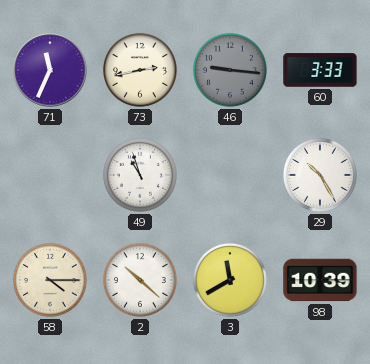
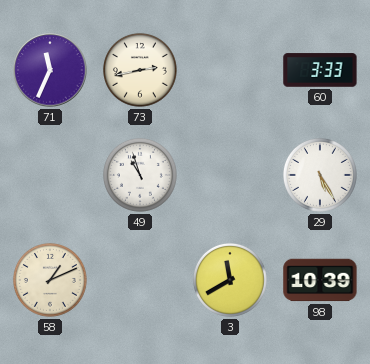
46: 9:16 -> none (230, 70)
29: 10:25 -> 5:25 (320, 175)
58: 4:15 -> 1:11 (50, 280)
2: 10:22 -> none (140, 280)
